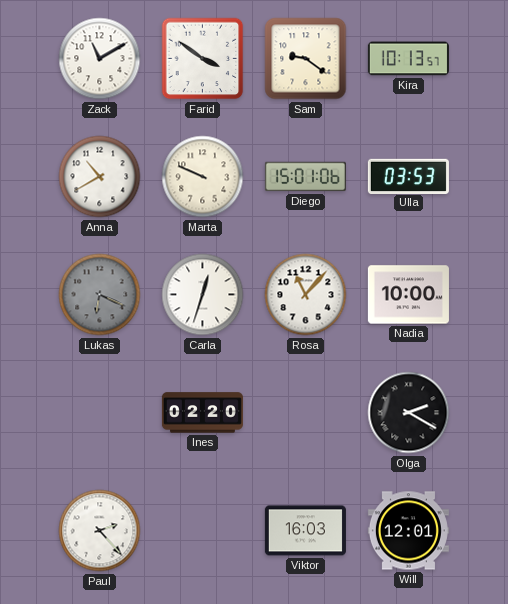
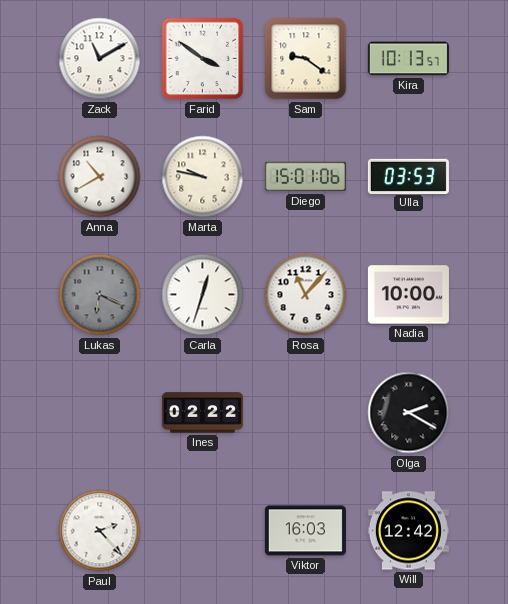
Marta: 9:49 -> 9:47 (203, 177)
Ines: 02:20 -> 02:22 (202, 413)
Will: 12:01 -> 12:42 (408, 531)
